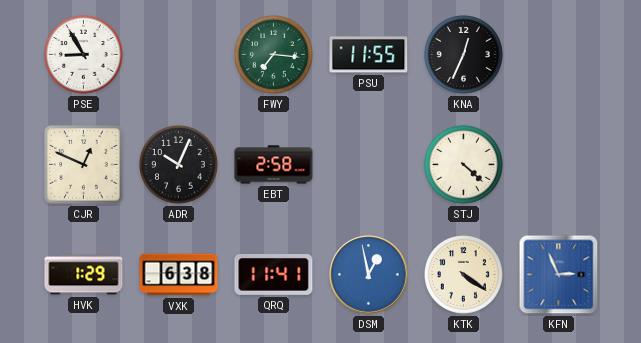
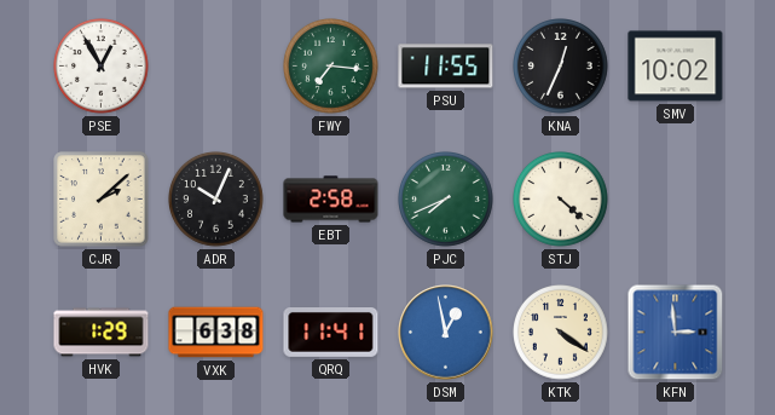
PSE: 8:55 -> 12:55 (102, 67)
SMV: none -> 10:02 (676, 67)
CJR: 12:49 -> 2:08 (102, 200)
PJC: none -> 7:41 (446, 200)
KFN: 2:56 -> 2:59 (676, 333)
